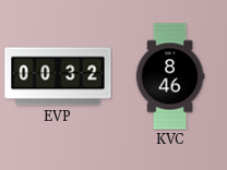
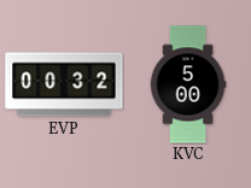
KVC: 8:46 -> 5:00 (188, 84)
